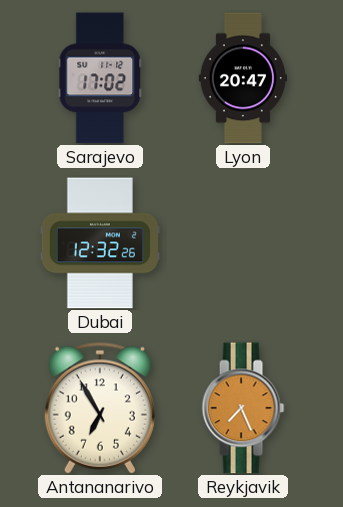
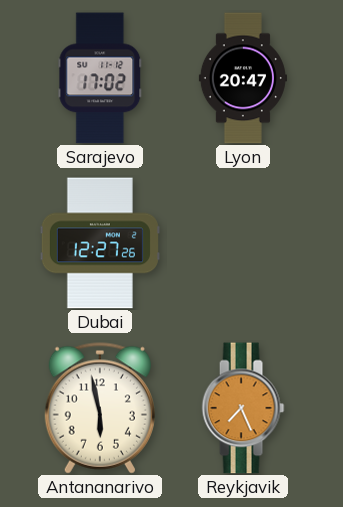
Dubai: 12:32 -> 12:27 (100, 243)
Antananarivo: 6:55 -> 5:58 (100, 408)
